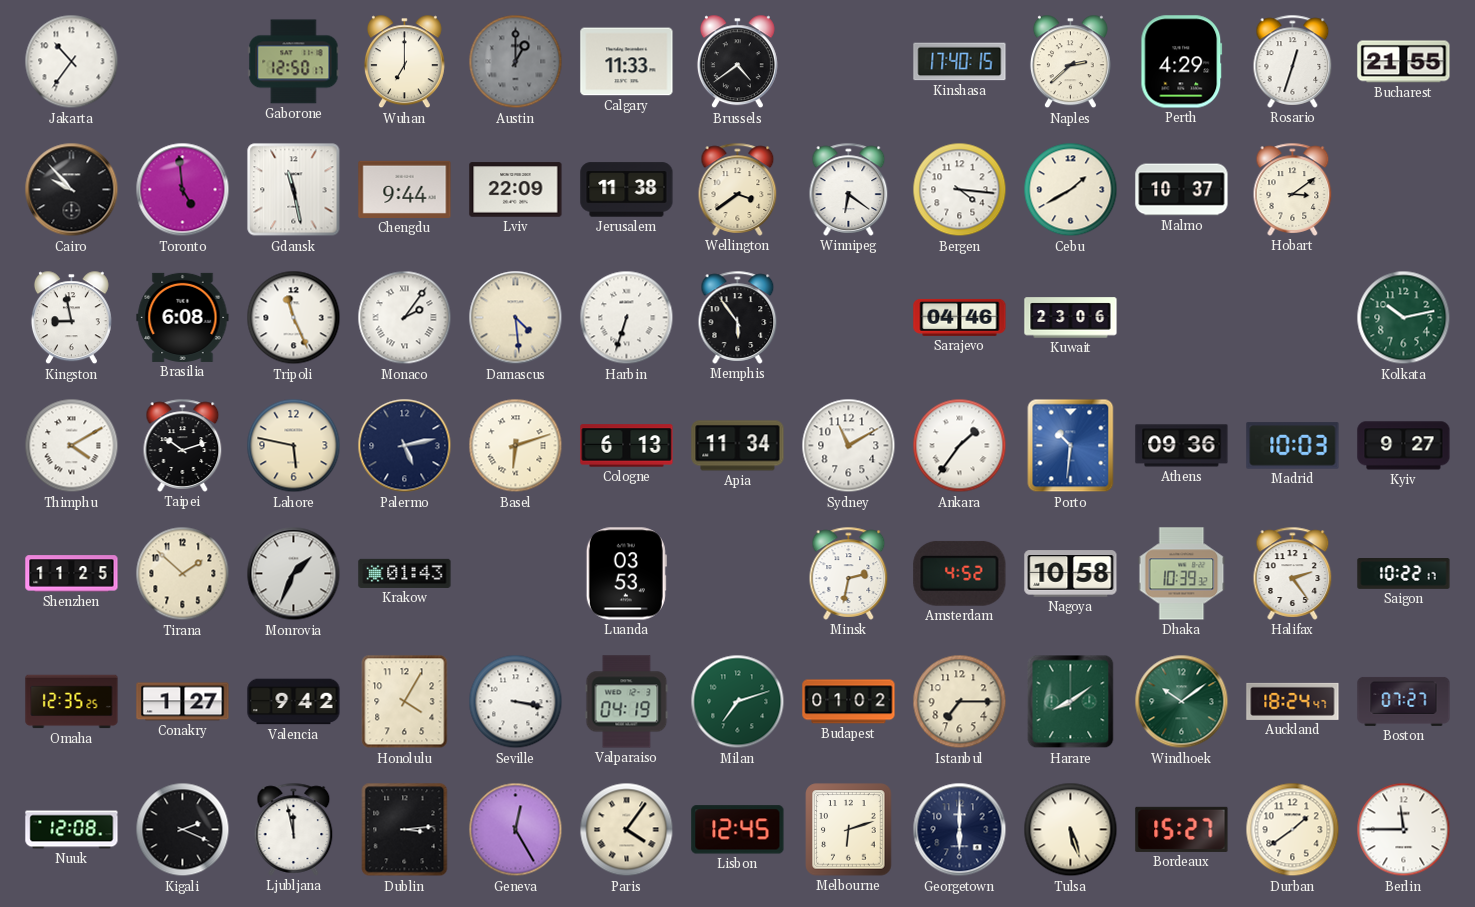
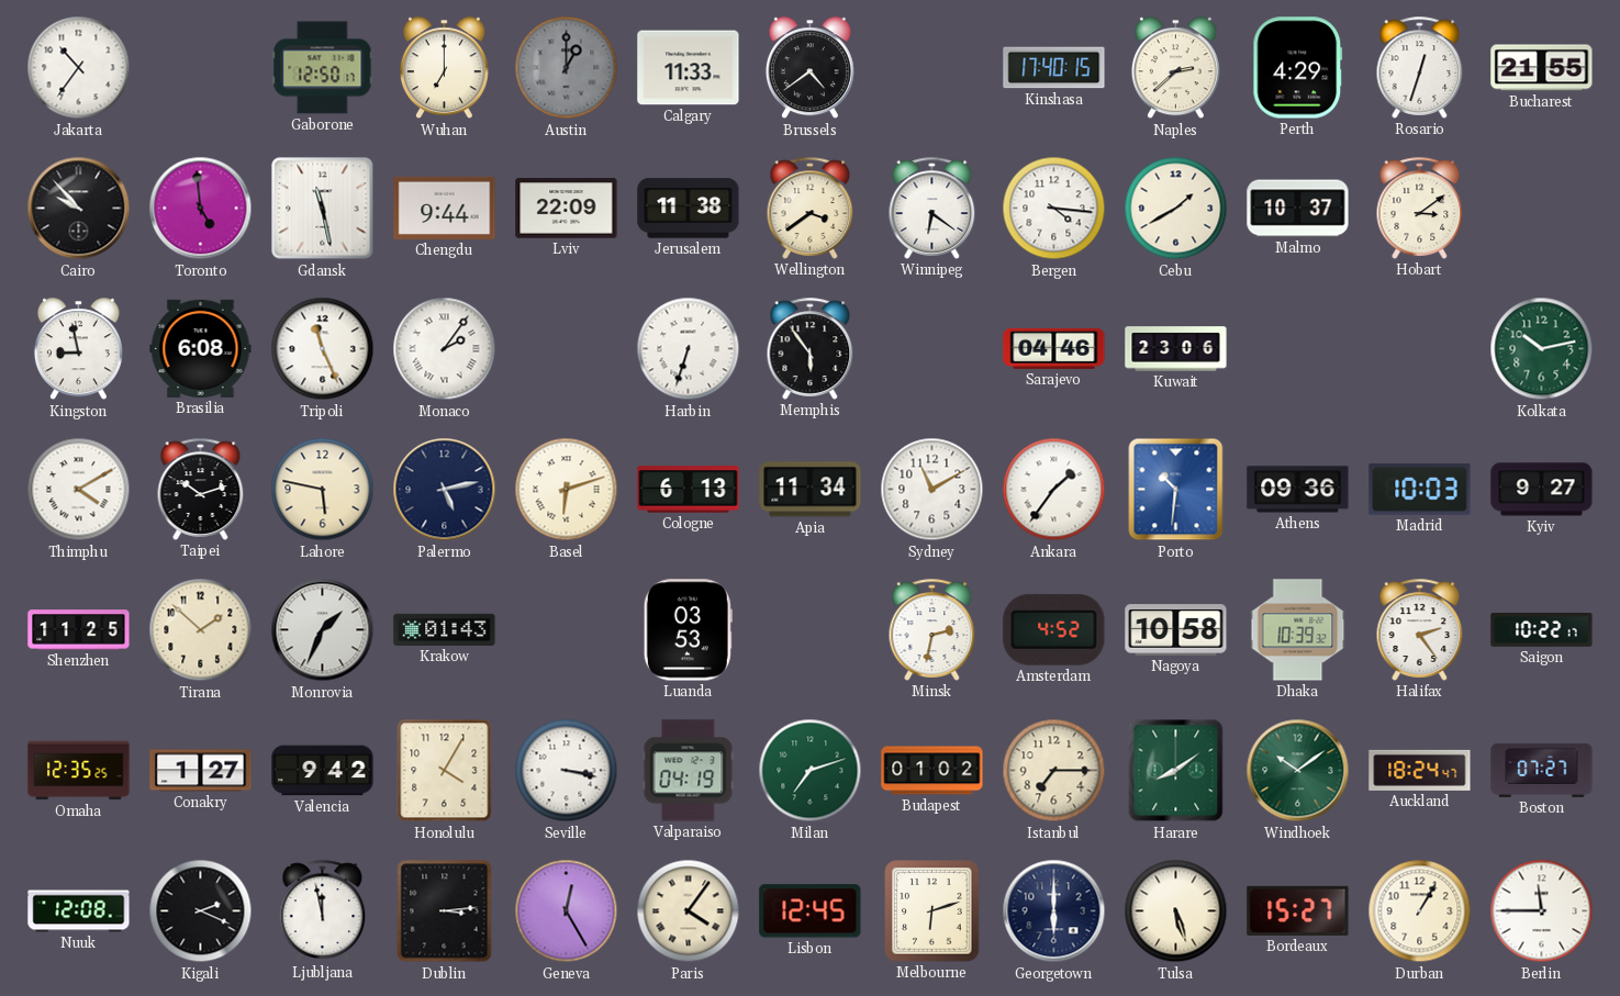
Damascus: 4:29 -> none (516, 318)
Durban: 1:39 -> 1:05 (1420, 911)
